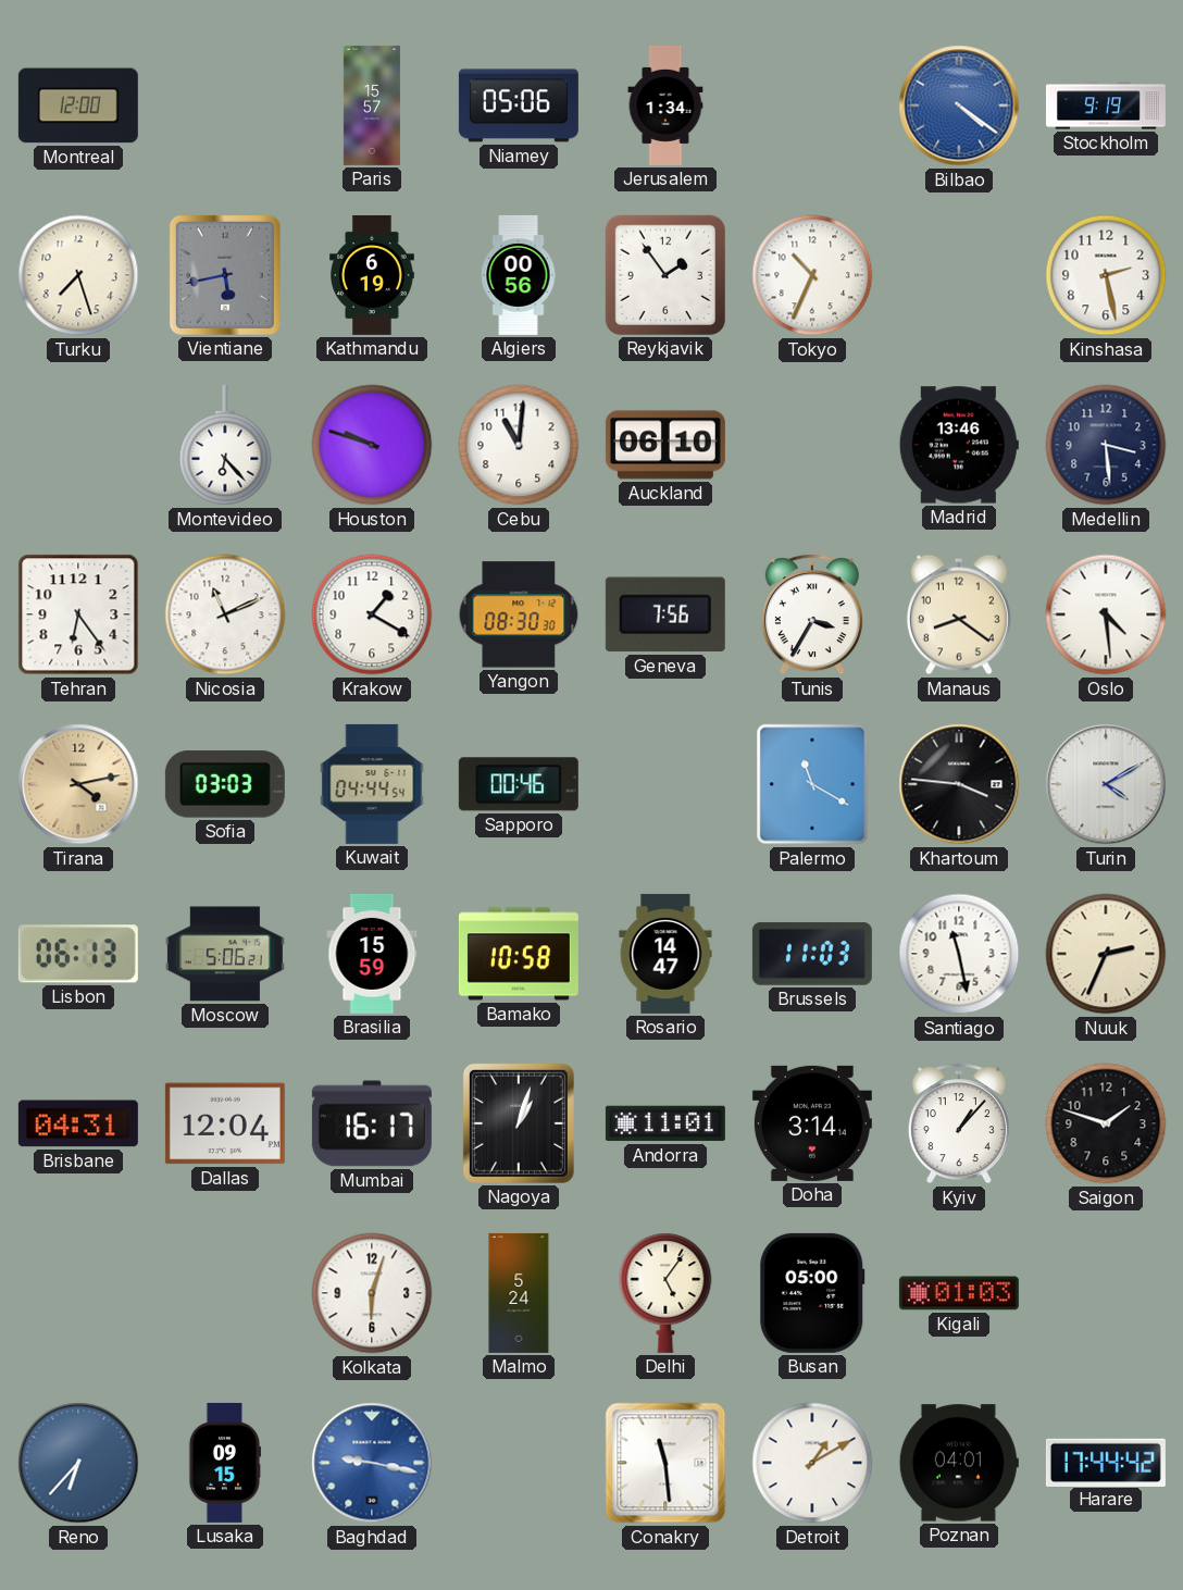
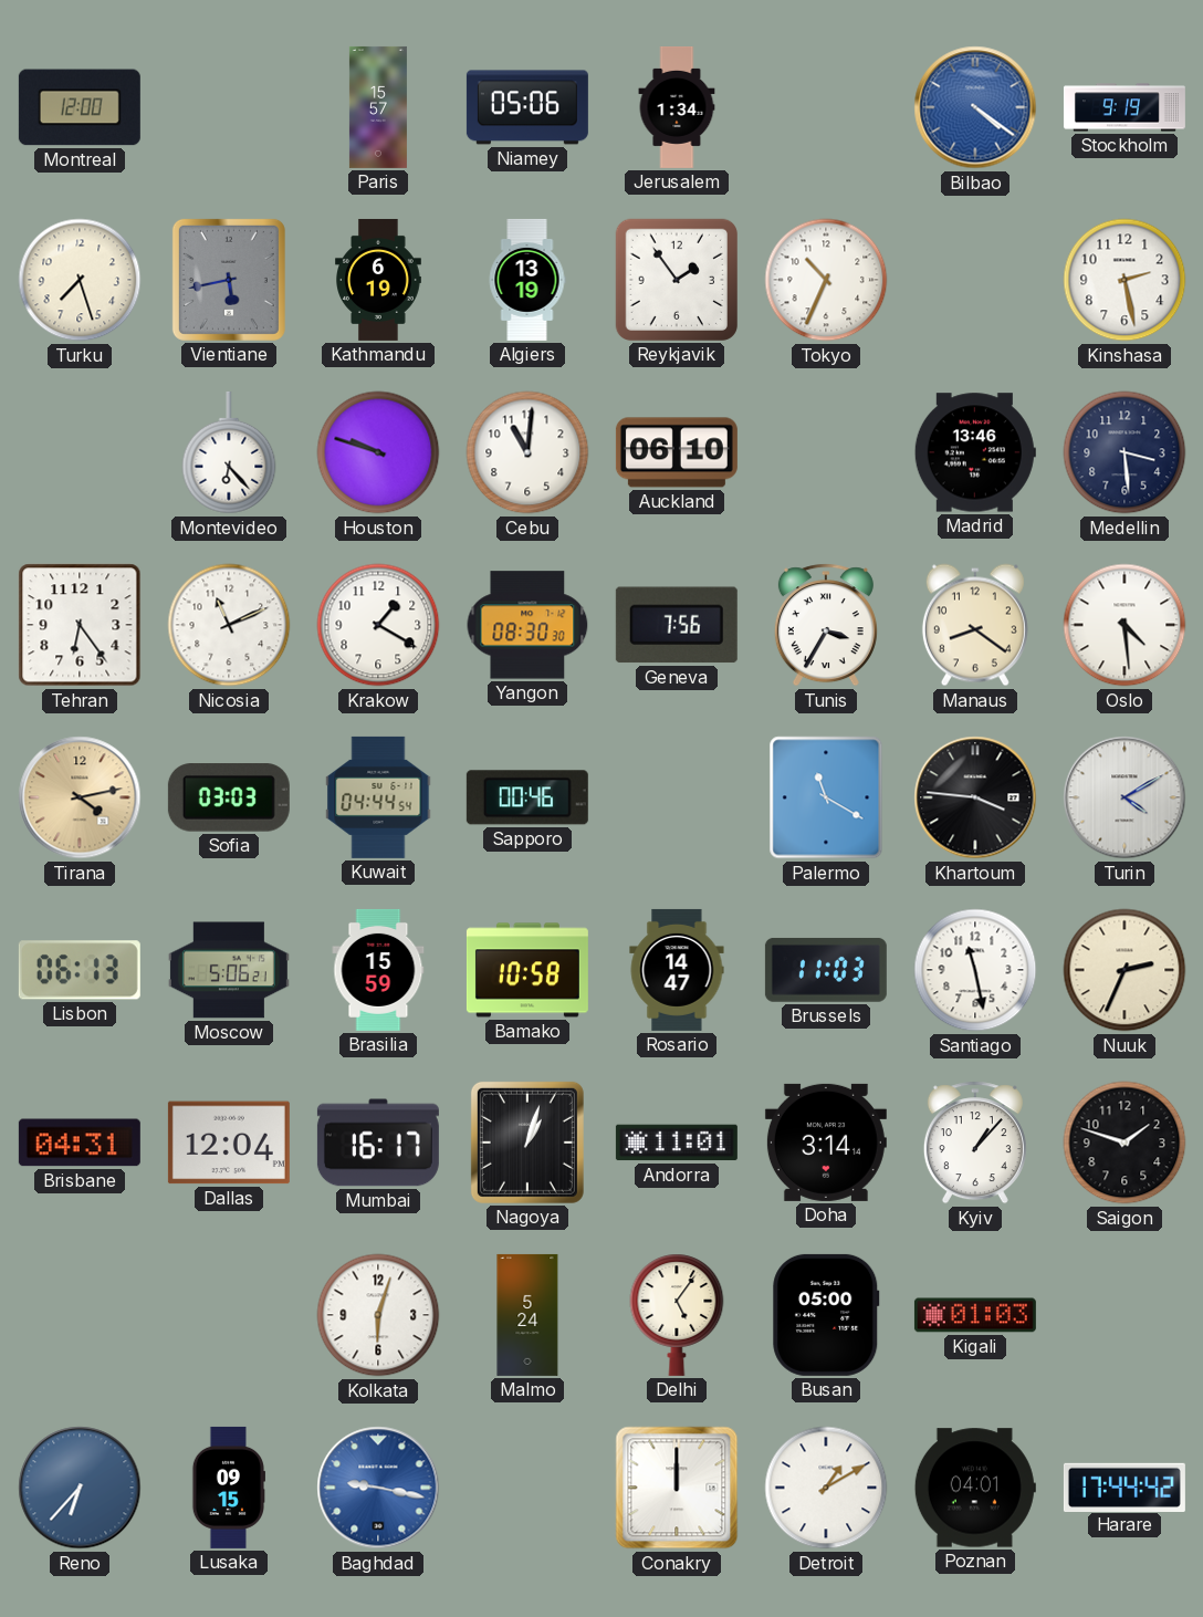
Algiers: 00:56 -> 13:19 (527, 280)
Conakry: 11:29 -> 12:00 (677, 1488)
